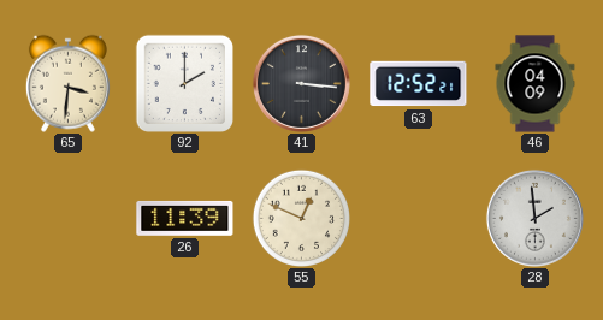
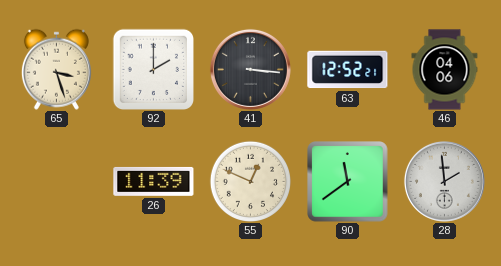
65: 3:31 -> 3:27 (56, 69)
46: 04:09 -> 04:06 (445, 70)
90: none -> 11:39 (348, 182)
